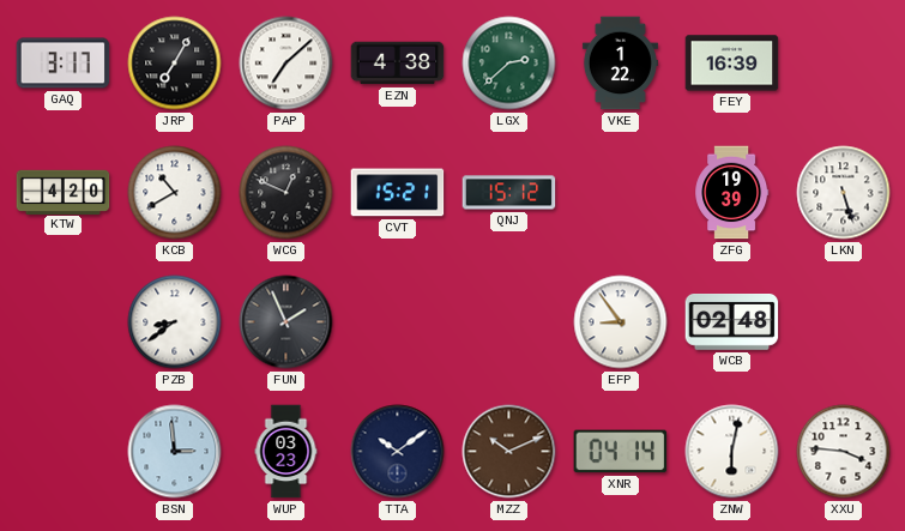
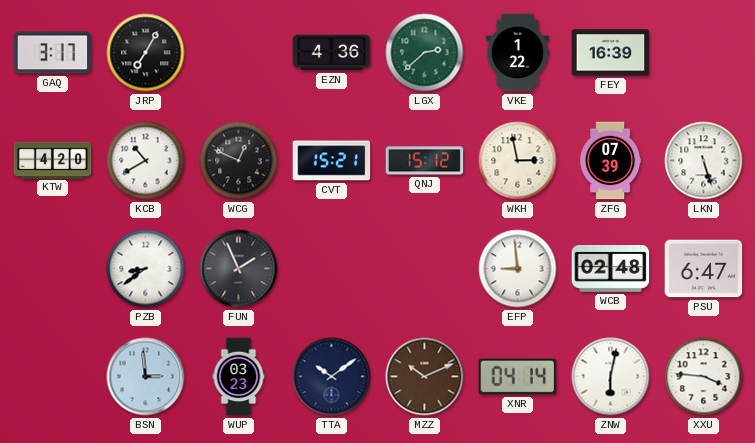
PAP: 7:08 -> none (286, 64)
EZN: 4:38 -> 4:36 (332, 53)
WKH: none -> 2:58 (518, 161)
ZFG: 19:39 -> 07:39 (611, 161)
EFP: 8:54 -> 8:59 (518, 269)
PSU: none -> 6:47 (704, 269)
